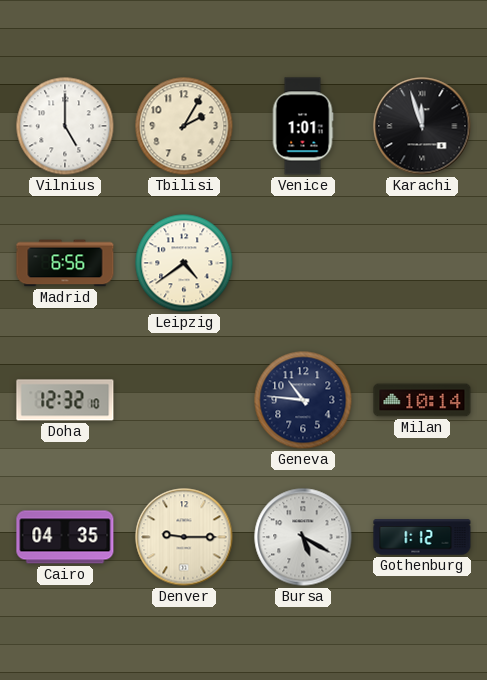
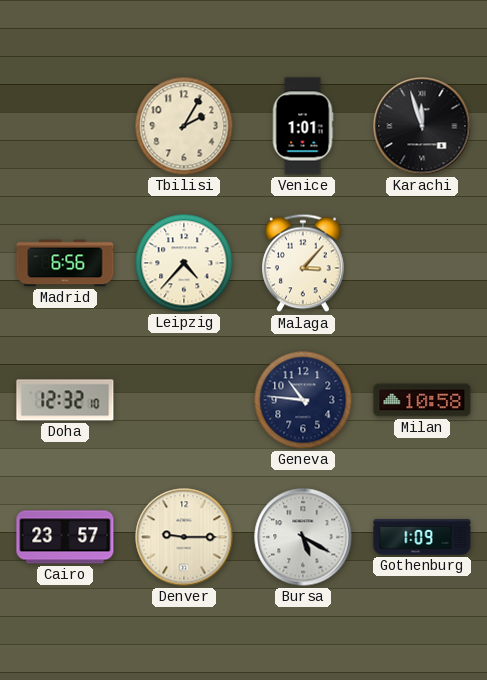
Vilnius: 5:00 -> none (65, 126)
Leipzig: 4:39 -> 4:37 (184, 263)
Malaga: none -> 3:07 (304, 263)
Milan: 10:14 -> 10:58 (422, 400)
Cairo: 04:35 -> 23:57 (65, 537)
Gothenburg: 1:12 -> 1:09 (422, 537)
